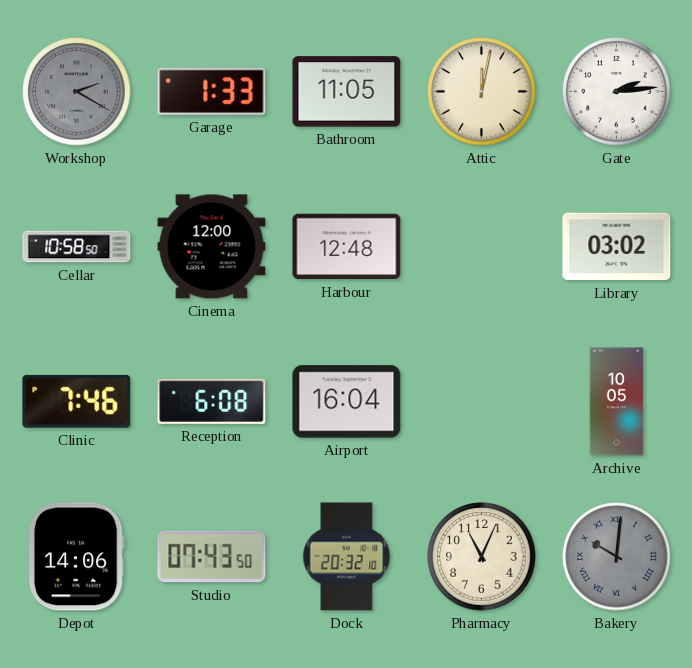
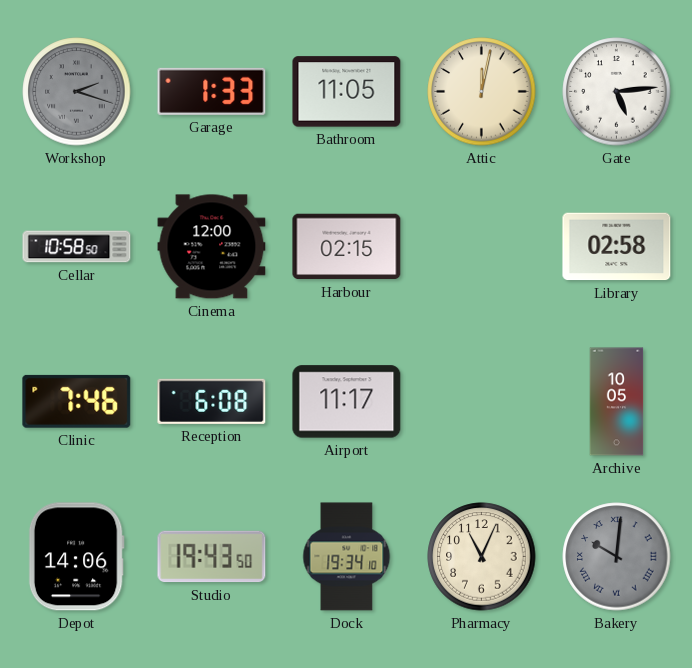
Workshop: 2:20 -> 2:18 (77, 92)
Gate: 2:14 -> 5:14 (617, 92)
Harbour: 12:48 -> 02:15 (347, 247)
Library: 03:02 -> 02:58 (617, 247)
Airport: 16:04 -> 11:17 (347, 402)
Studio: 07:43 -> 19:43 (212, 557)
Dock: 20:32 -> 19:34 (347, 557)
